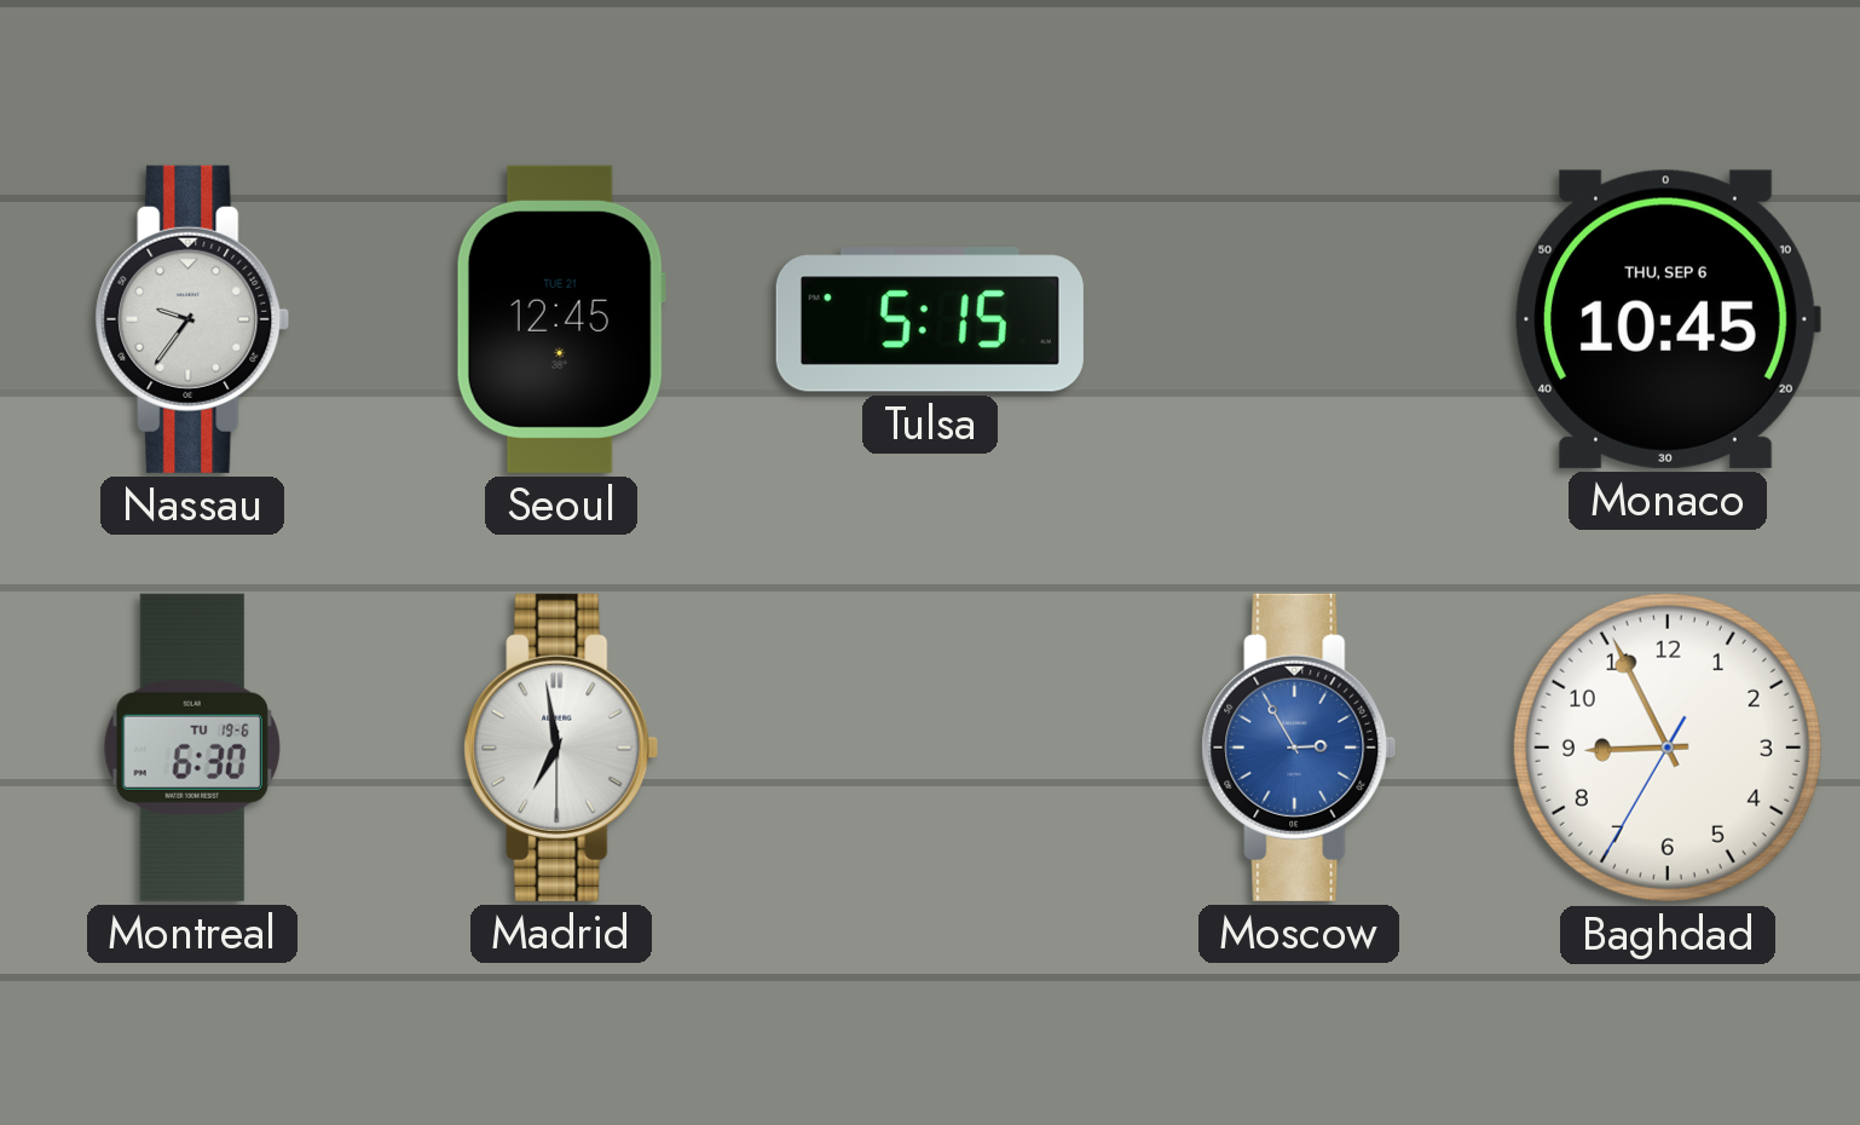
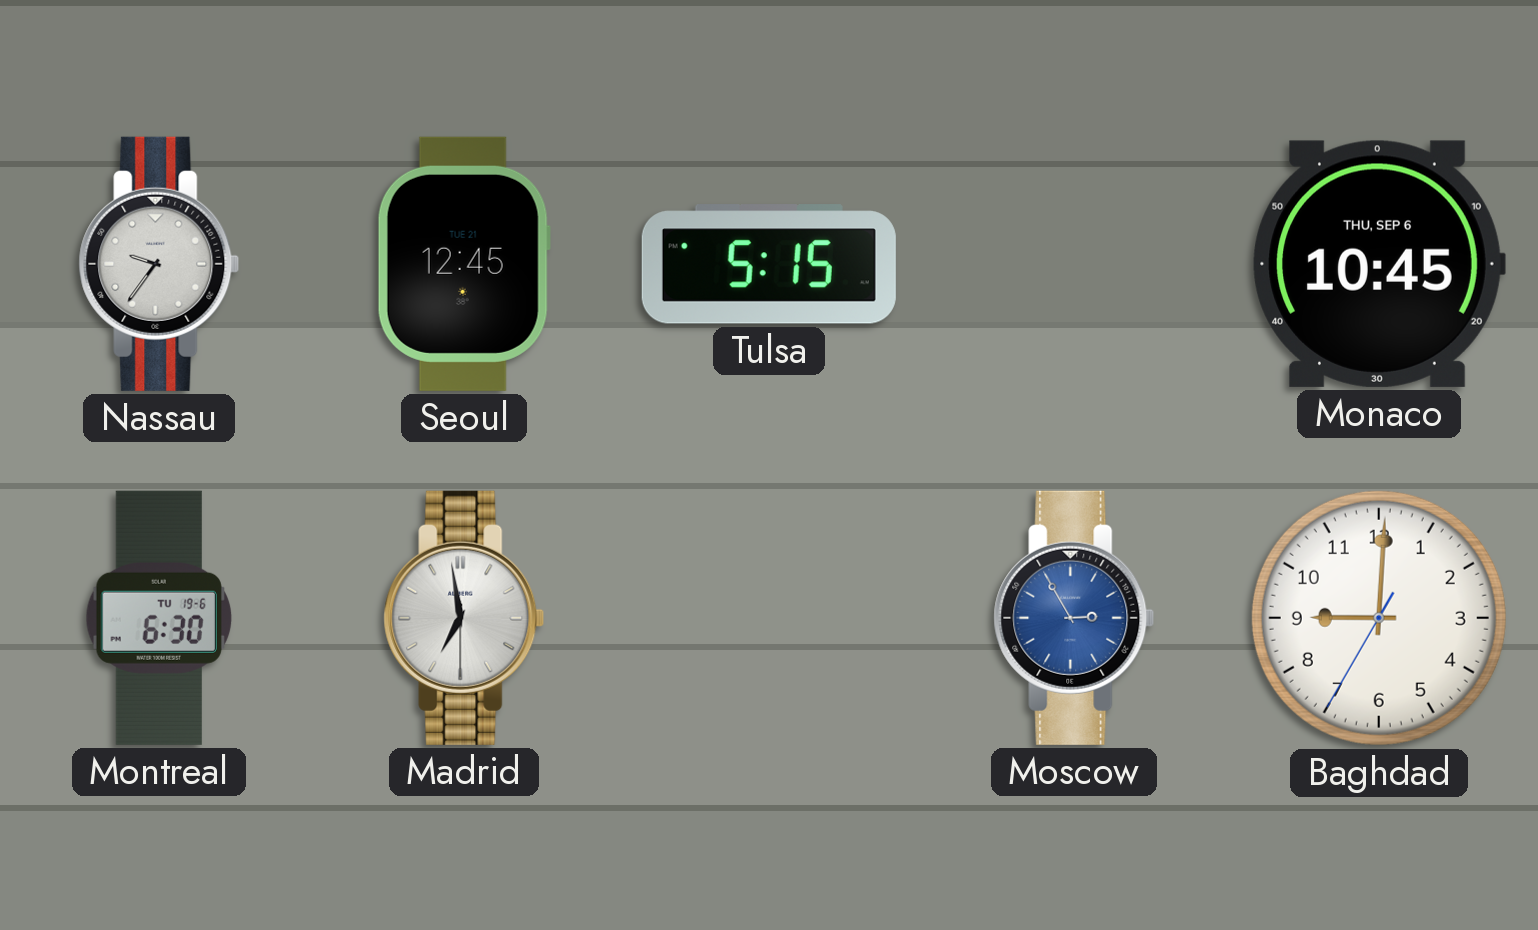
Baghdad: 8:55 -> 9:00 (1379, 618)
